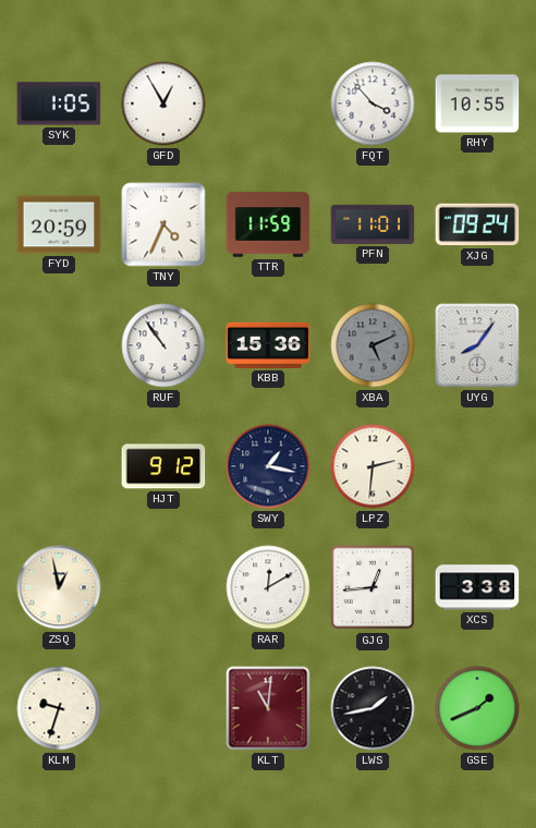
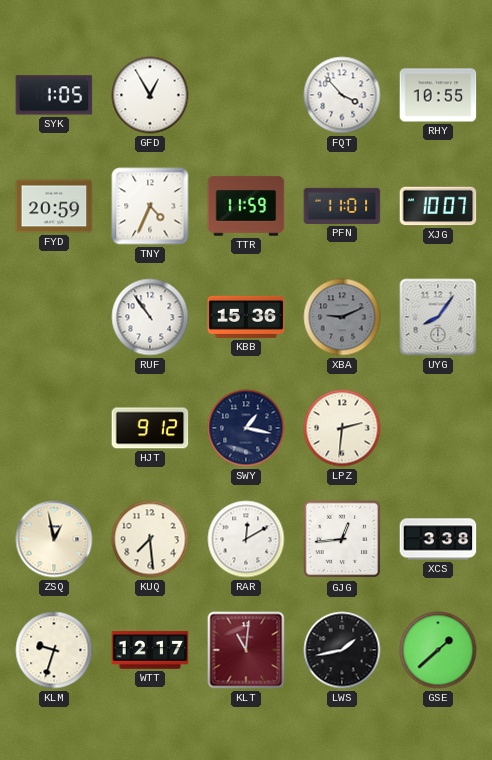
XJG: 09:24 -> 10:07 (438, 206)
XBA: 5:11 -> 9:11 (342, 317)
KUQ: none -> 7:29 (150, 539)
WTT: none -> 12:17 (150, 650)
GSE: 1:41 -> 1:38 (438, 650)
